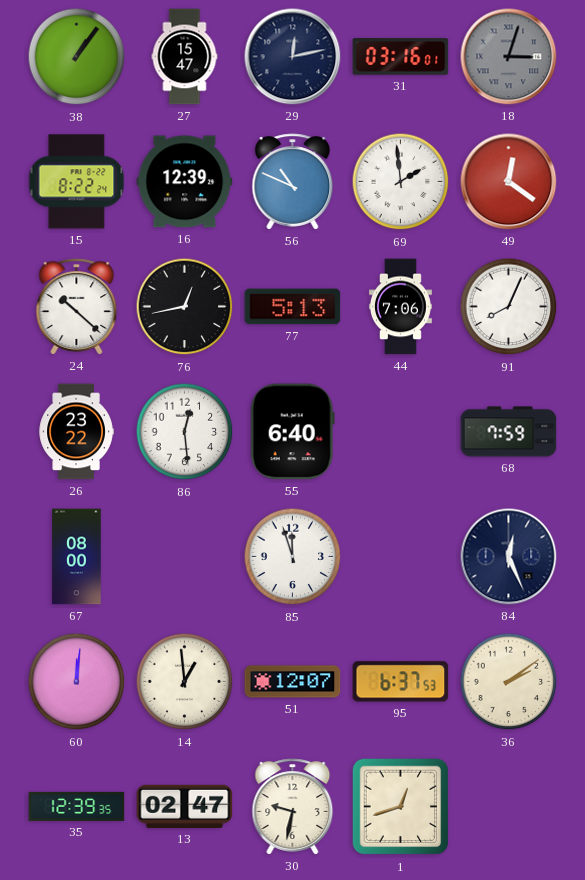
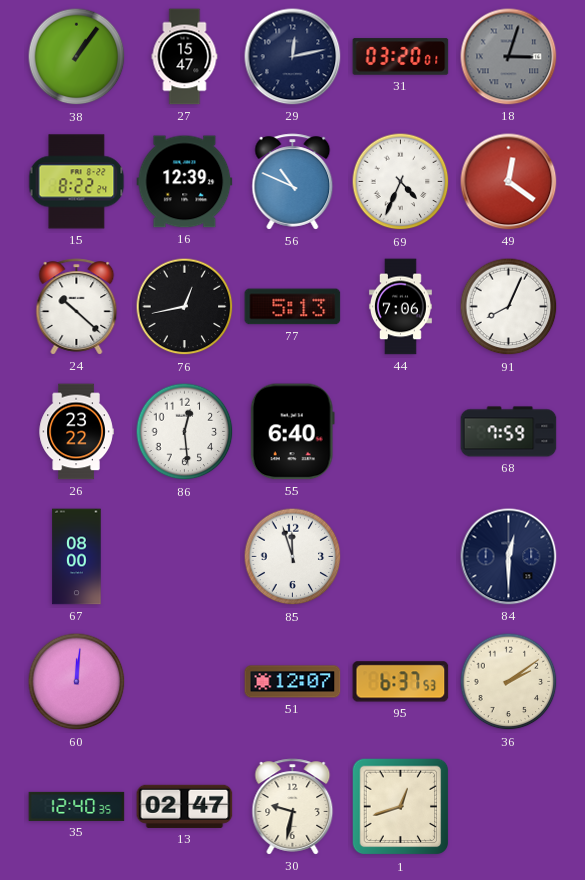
31: 03:16 -> 03:20 (401, 57)
69: 1:59 -> 4:34 (401, 182)
84: 12:26 -> 12:30 (509, 557)
14: 12:59 -> none (185, 682)
35: 12:39 -> 12:40 (77, 806)
